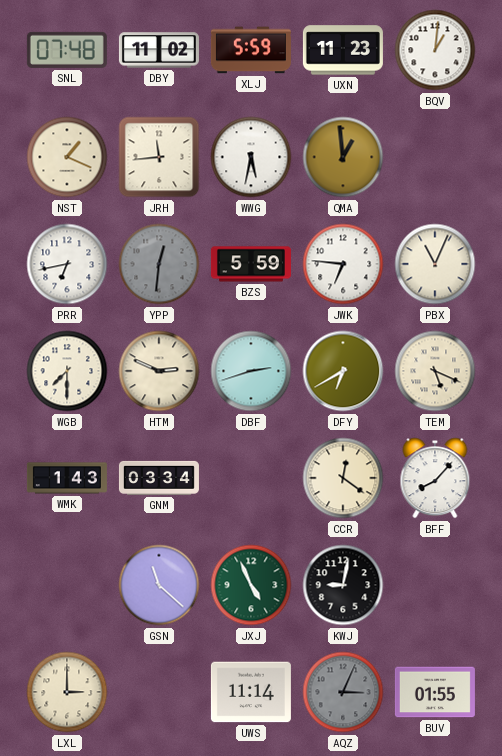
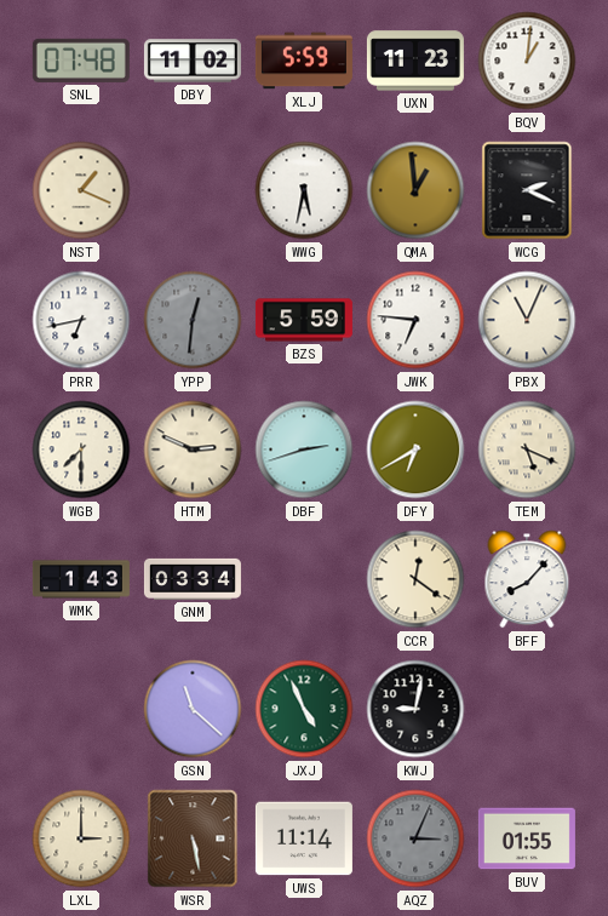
JRH: 11:44 -> none (159, 157)
WCG: none -> 2:19 (527, 190)
WSR: none -> 5:28 (193, 838)
